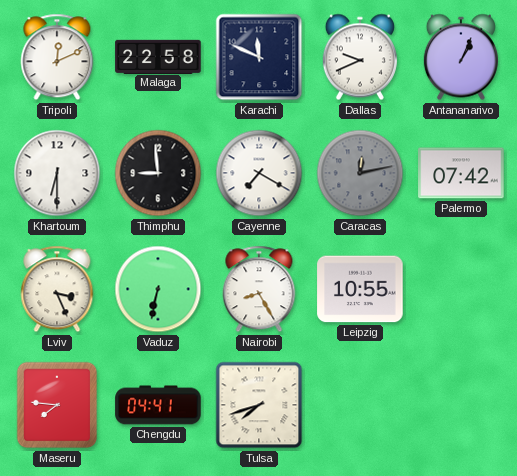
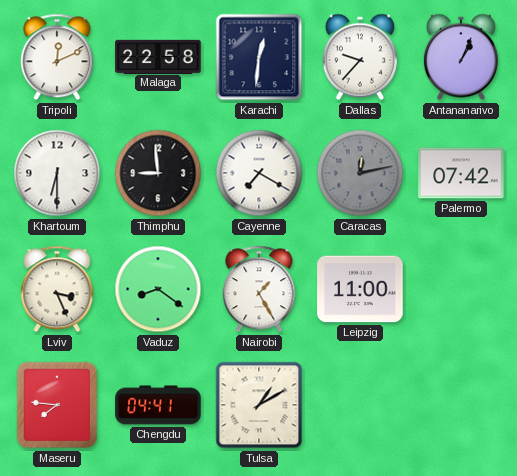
Karachi: 11:49 -> 12:31 (259, 57)
Dallas: 9:41 -> 9:37 (360, 57)
Vaduz: 6:32 -> 8:21 (158, 289)
Nairobi: 8:25 -> 1:25 (259, 289)
Leipzig: 10:55 -> 11:00 (360, 289)
Tulsa: 7:42 -> 1:10 (259, 405)
